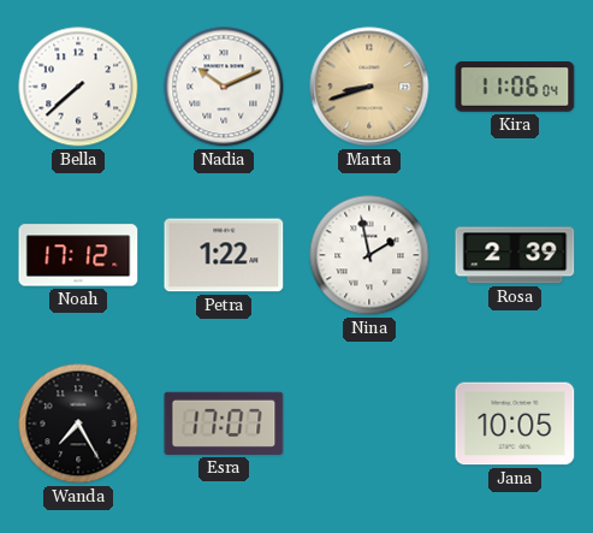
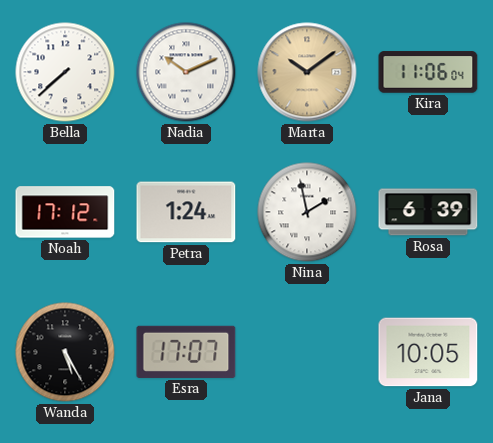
Marta: 8:42 -> 10:09 (307, 72)
Petra: 1:22 -> 1:24 (186, 212)
Rosa: 2:39 -> 6:39 (428, 212)
Wanda: 7:25 -> 5:25 (65, 352)
